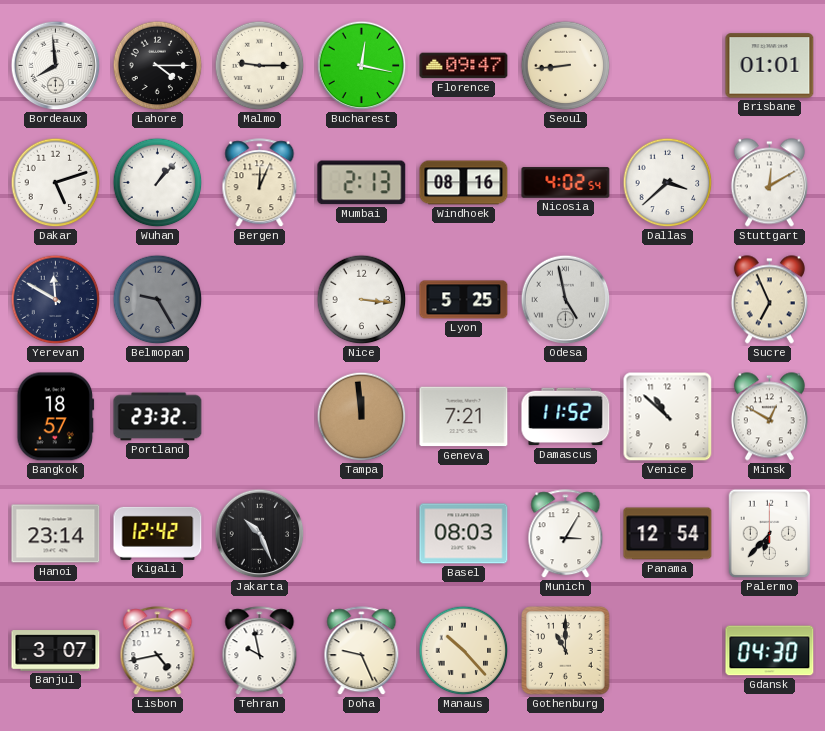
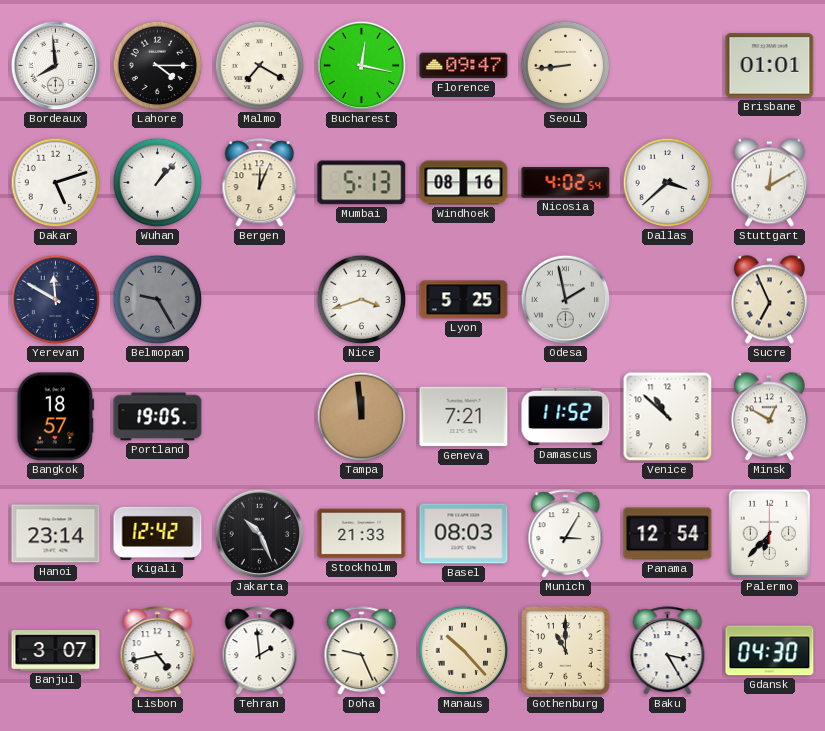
Malmo: 9:15 -> 7:20 (260, 66)
Mumbai: 2:13 -> 5:13 (362, 183)
Nice: 3:16 -> 3:42 (362, 300)
Odesa: 4:58 -> 1:58 (566, 300)
Portland: 23:32 -> 19:05 (158, 417)
Stockholm: none -> 21:33 (362, 534)
Tehran: 9:58 -> 1:59 (260, 651)
Baku: none -> 3:25 (668, 651)
